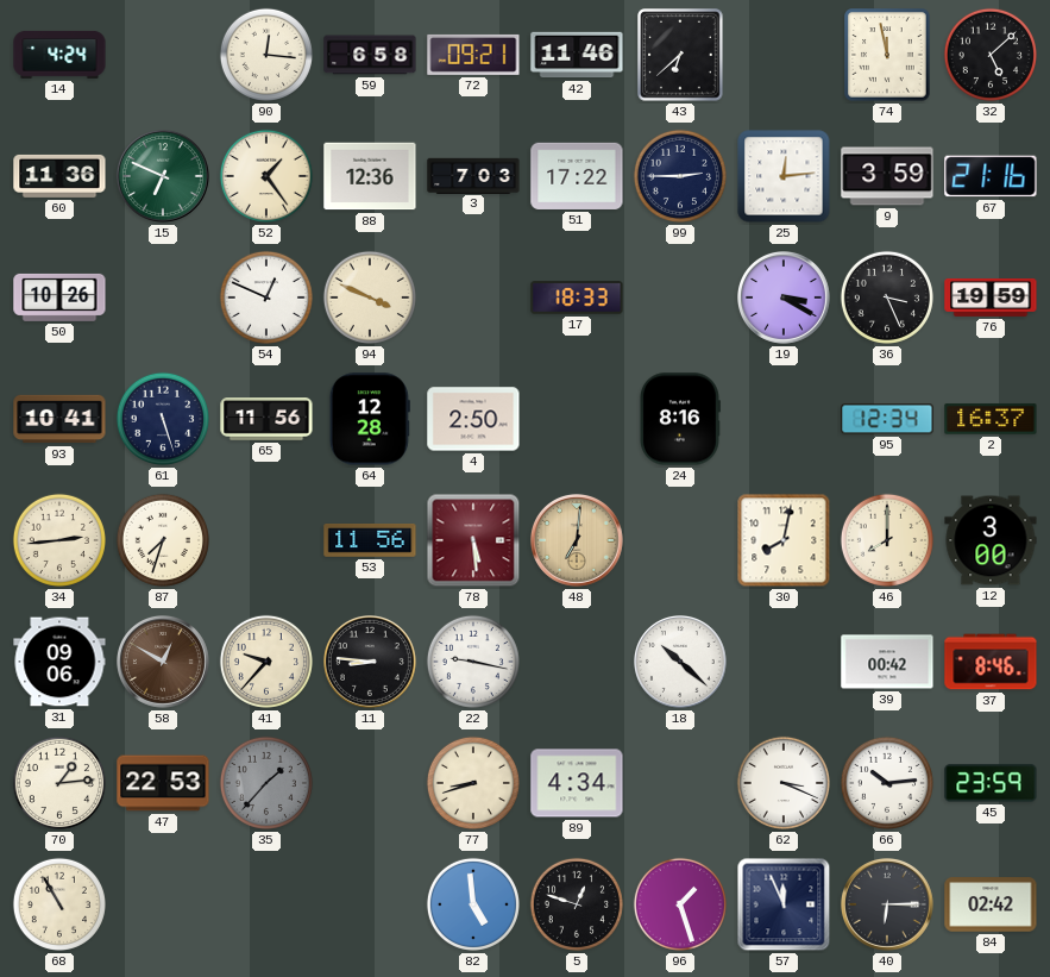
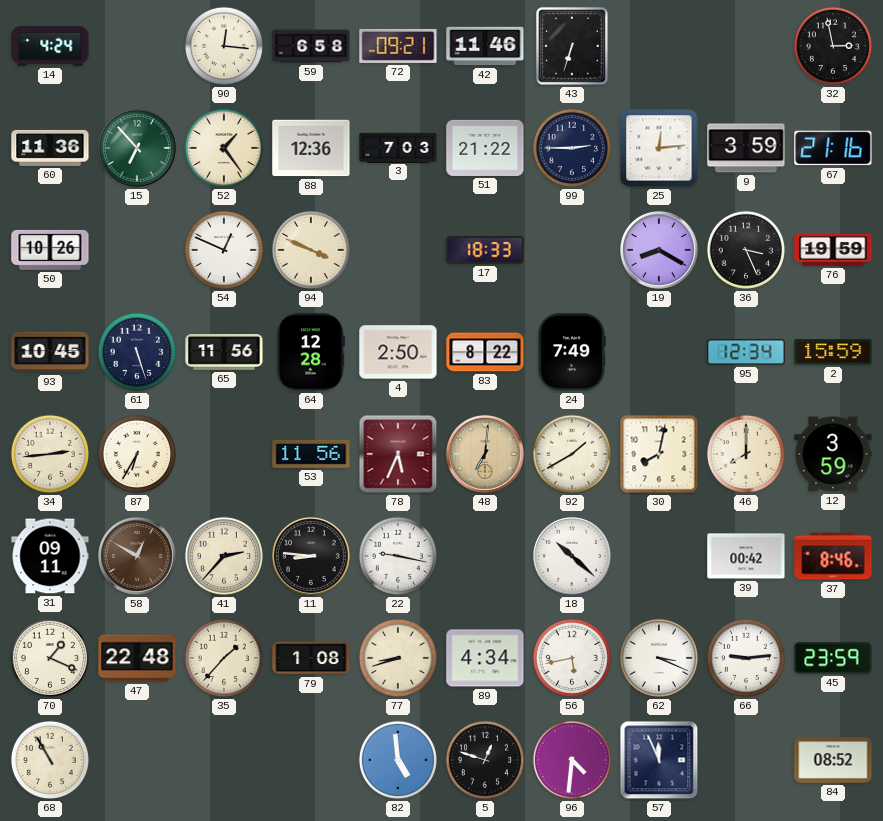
43: 6:38 -> 6:33 (572, 46)
74: 11:58 -> none (887, 55)
32: 5:08 -> 2:58 (833, 46)
15: 6:49 -> 6:53 (138, 149)
51: 17:22 -> 21:22 (485, 148)
19: 3:20 -> 8:20 (660, 251)
93: 10:41 -> 10:45 (50, 352)
83: none -> 8:22 (485, 352)
24: 8:16 -> 7:49 (571, 352)
2: 16:37 -> 15:59 (833, 352)
87: 7:33 -> 6:35 (137, 454)
78: 5:29 -> 5:34 (398, 454)
92: none -> 1:40 (572, 454)
12: 3:00 -> 3:59 (833, 454)
31: 09:06 -> 09:11 (50, 556)
41: 9:37 -> 2:37 (224, 556)
70: 1:14 -> 1:19 (50, 658)
47: 22:53 -> 22:48 (137, 658)
35 dial: grey -> cream (224, 658)
79: none -> 1:08 (311, 658)
56: none -> 5:43 (572, 658)
66: 10:14 -> 9:14 (746, 658)
96: 1:27 -> 4:31 (572, 760)
40: 6:15 -> none (888, 906)
84: 02:42 -> 08:52 (833, 760)
